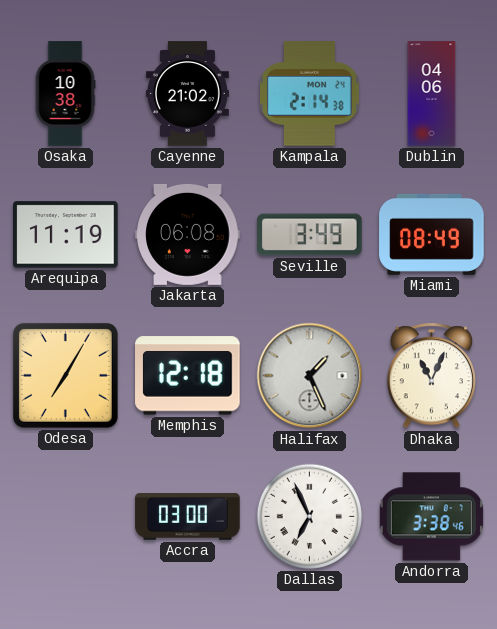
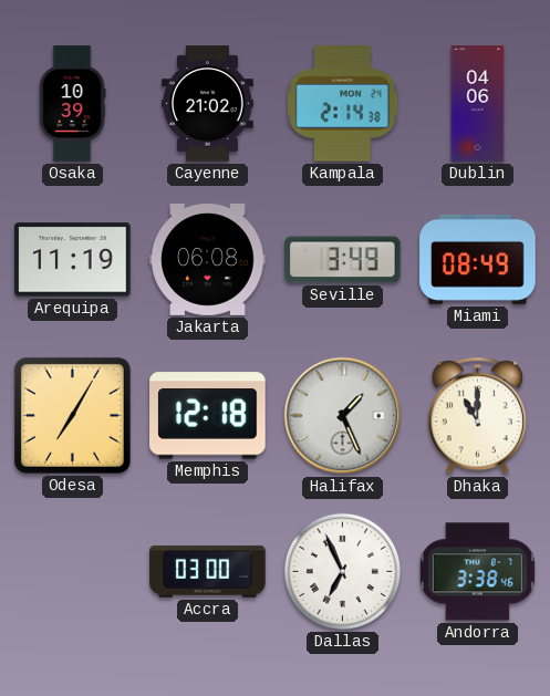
Osaka: 10:38 -> 10:39 (72, 104)
Dhaka: 11:04 -> 11:00 (477, 416)
